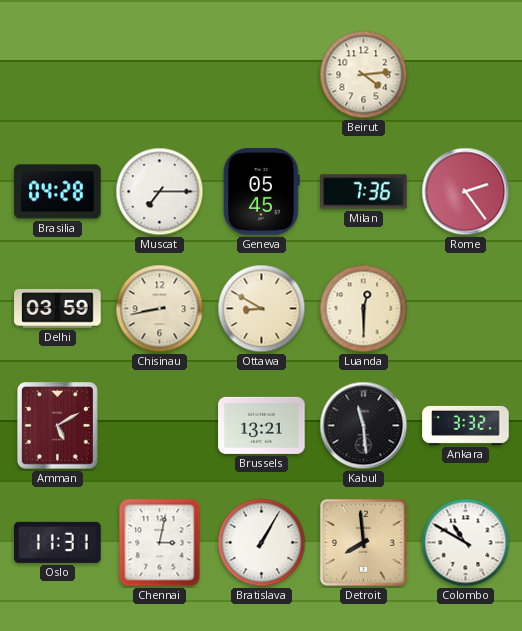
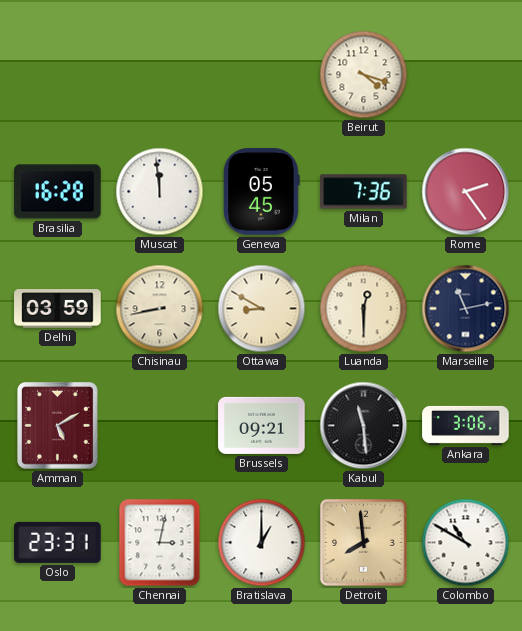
Beirut: 4:14 -> 4:18 (364, 75)
Brasilia: 04:28 -> 16:28 (58, 192)
Muscat: 7:15 -> 11:59 (160, 192)
Marseille: none -> 11:13 (466, 309)
Brussels: 13:21 -> 09:21 (262, 425)
Ankara: 3:32 -> 3:06 (466, 425)
Oslo: 11:31 -> 23:31 (58, 542)
Bratislava: 1:05 -> 1:00 (262, 543)
